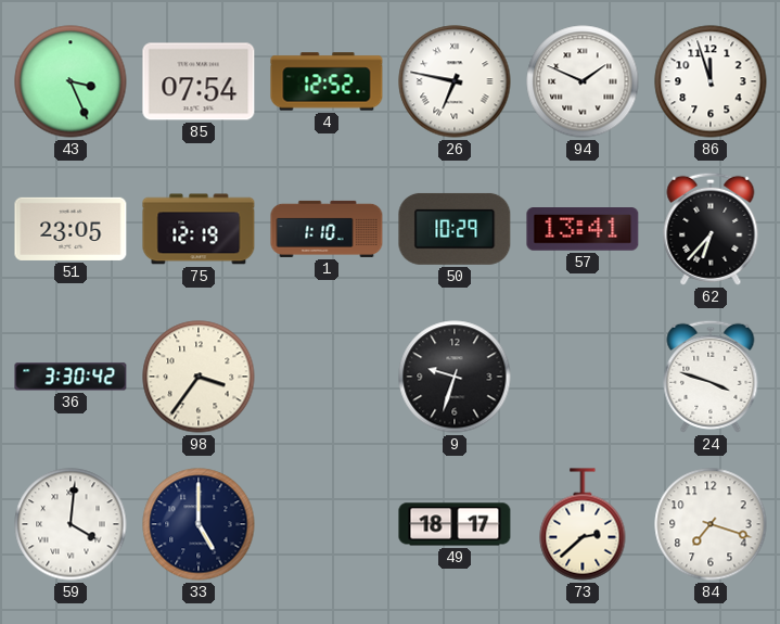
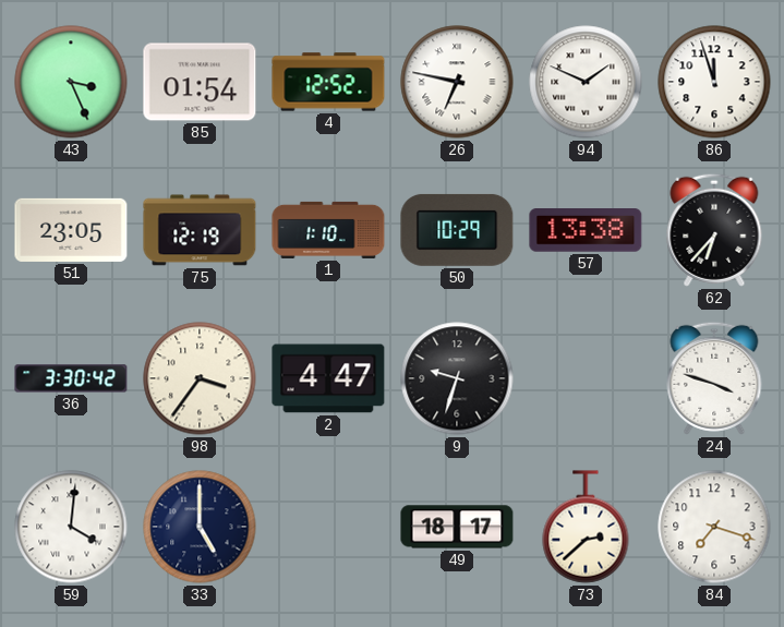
85: 07:54 -> 01:54 (200, 82)
57: 13:41 -> 13:38 (586, 230)
2: none -> 4:47 (328, 378)
